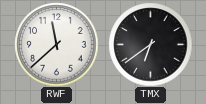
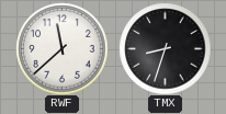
TMX: 6:39 -> 8:33 (165, 48)
